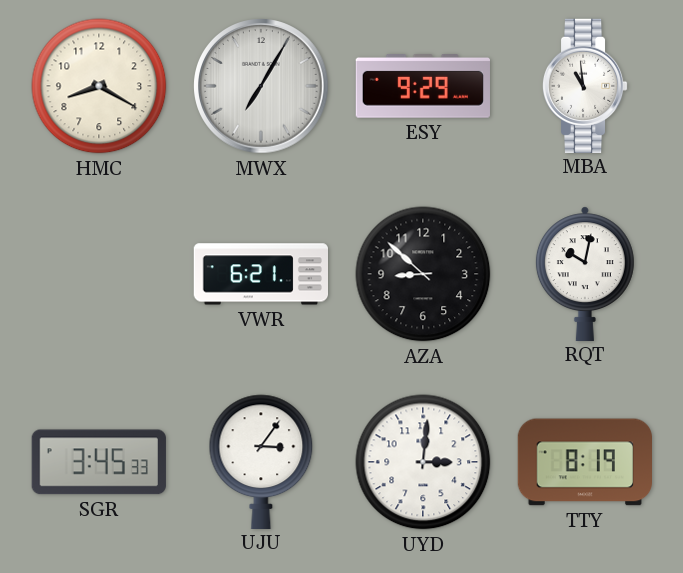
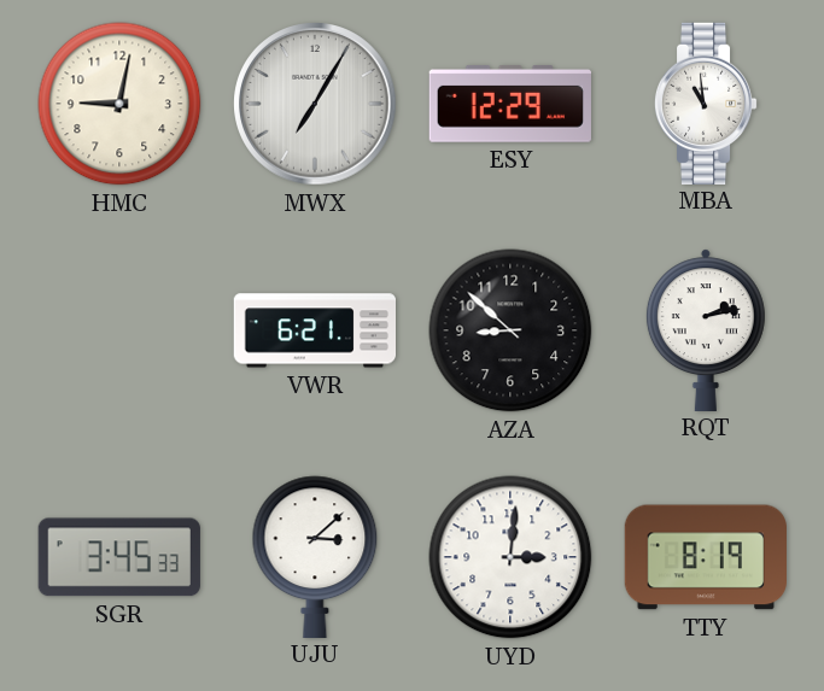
HMC: 8:20 -> 9:02 (119, 104)
ESY: 9:29 -> 12:29 (510, 105)
RQT: 10:02 -> 2:13 (706, 329)
UJU: 3:06 -> 3:08 (315, 556)
